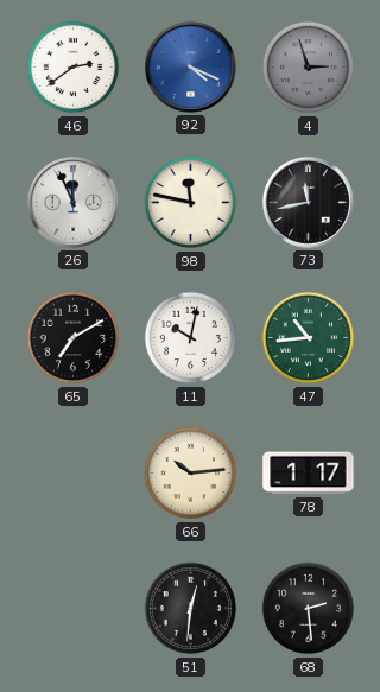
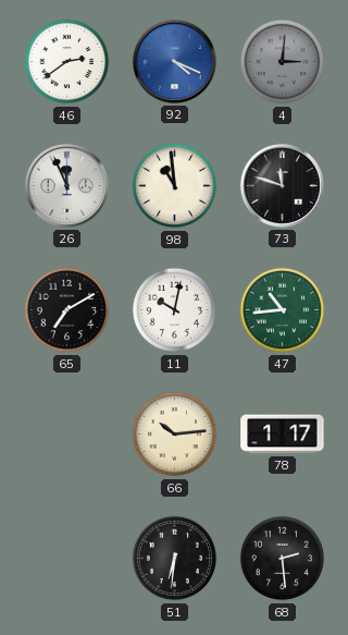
4: 2:57 -> 3:01 (283, 62)
98: 11:47 -> 10:59 (175, 186)
73: 11:43 -> 11:48 (282, 185)
51: 12:31 -> 6:31 (175, 559)
